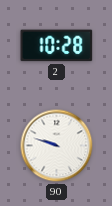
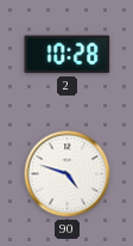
90: 9:48 -> 4:48 (68, 174)
